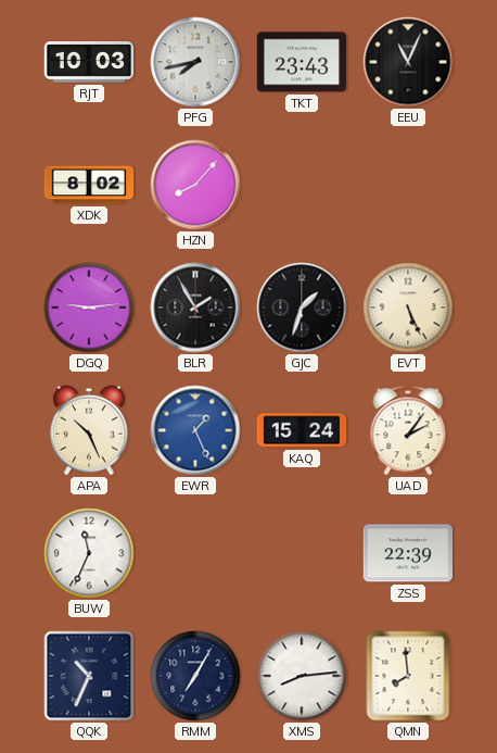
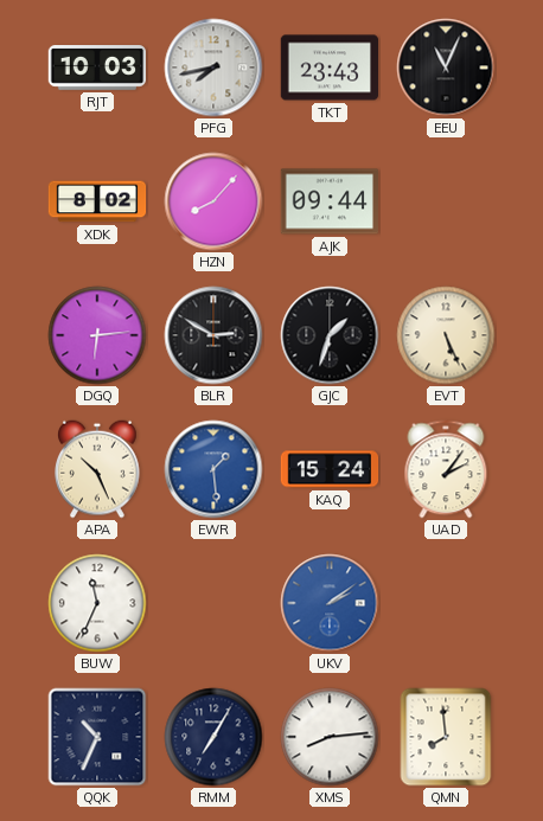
AJK: none -> 09:44 (328, 201)
DGQ: 9:14 -> 6:14 (97, 335)
BLR: 1:55 -> 2:50 (213, 335)
EWR: 1:26 -> 1:29 (213, 469)
UKV: none -> 2:09 (330, 603)
ZSS: 22:39 -> none (407, 553)
